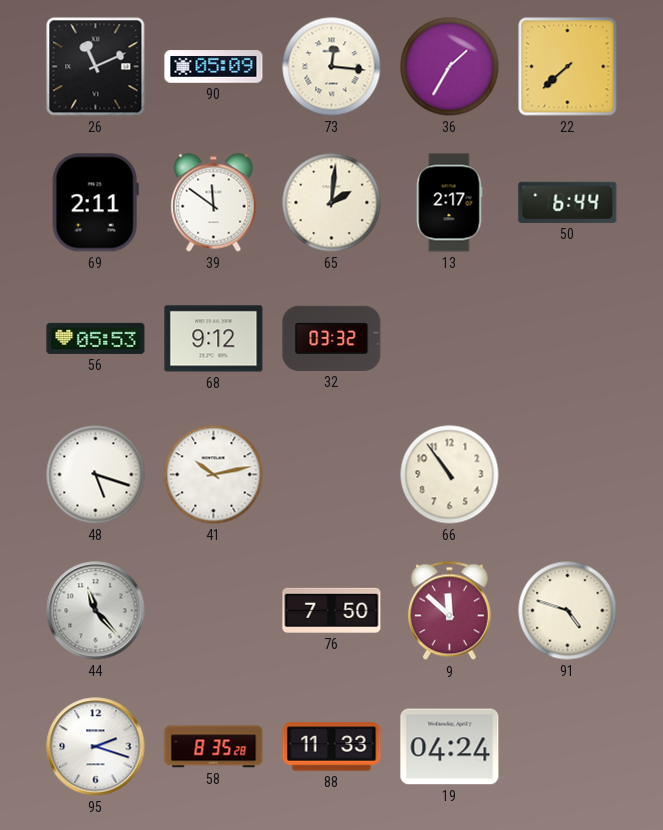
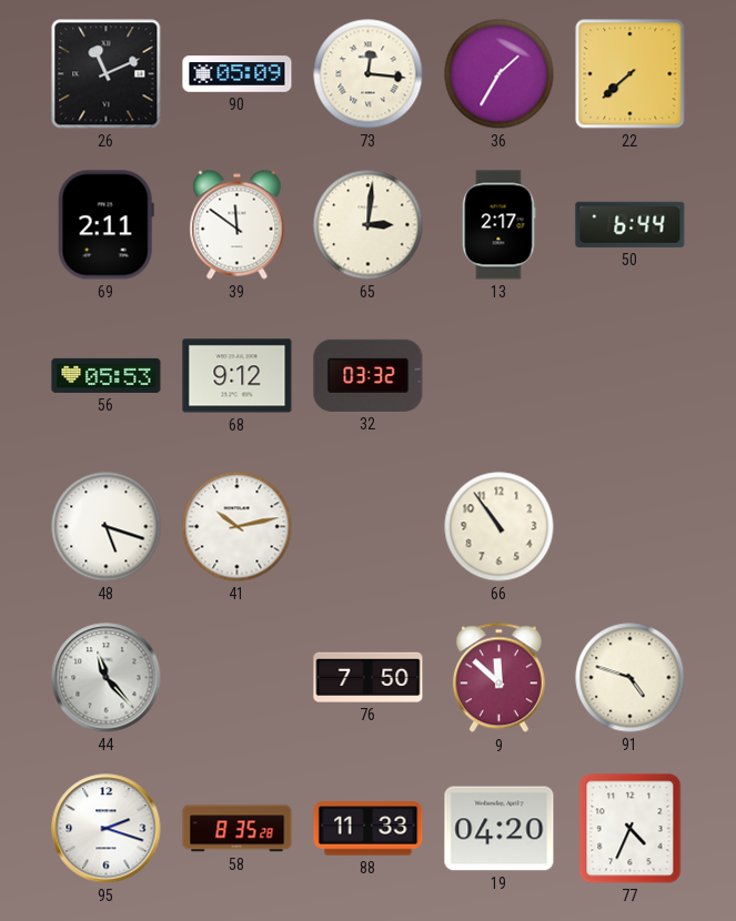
65: 2:01 -> 3:01 (369, 225)
19: 04:24 -> 04:20 (500, 829)
77: none -> 4:34 (631, 829)
